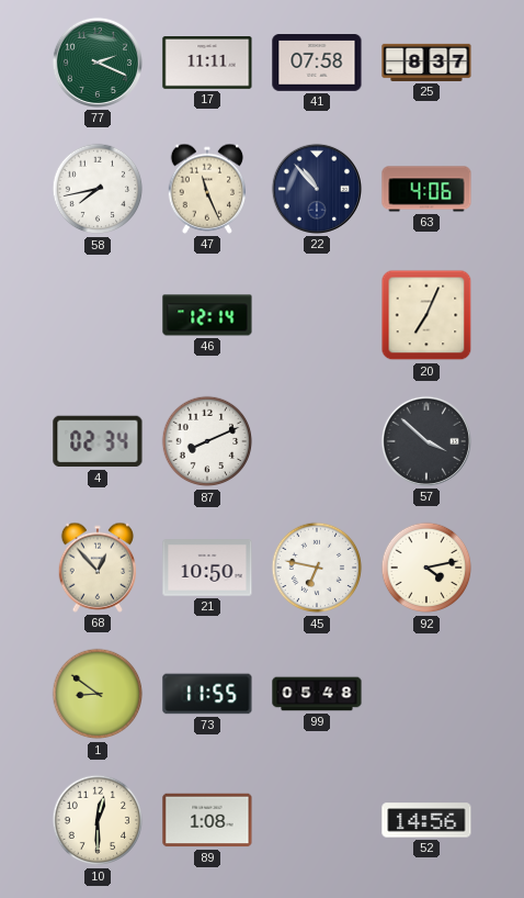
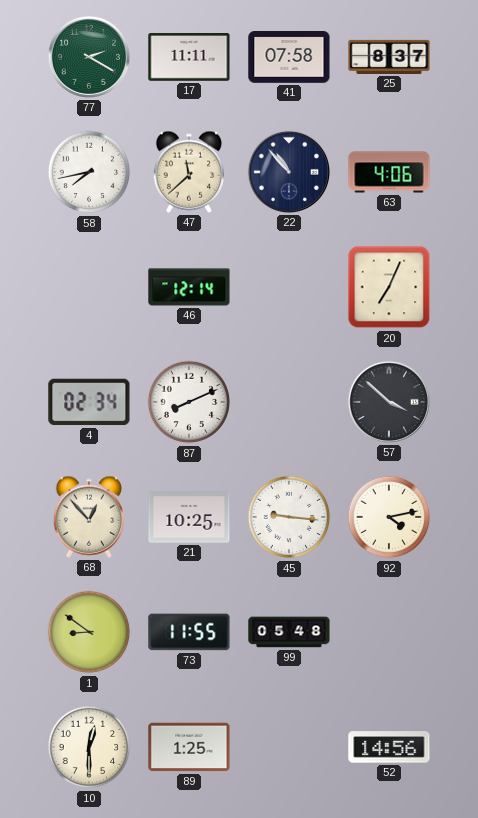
77: 2:19 -> 2:20 (89, 57)
47: 11:26 -> 11:38 (189, 172)
21: 10:50 -> 10:25 (189, 517)
45: 6:47 -> 9:16 (289, 517)
89: 1:08 -> 1:25 (189, 747)
